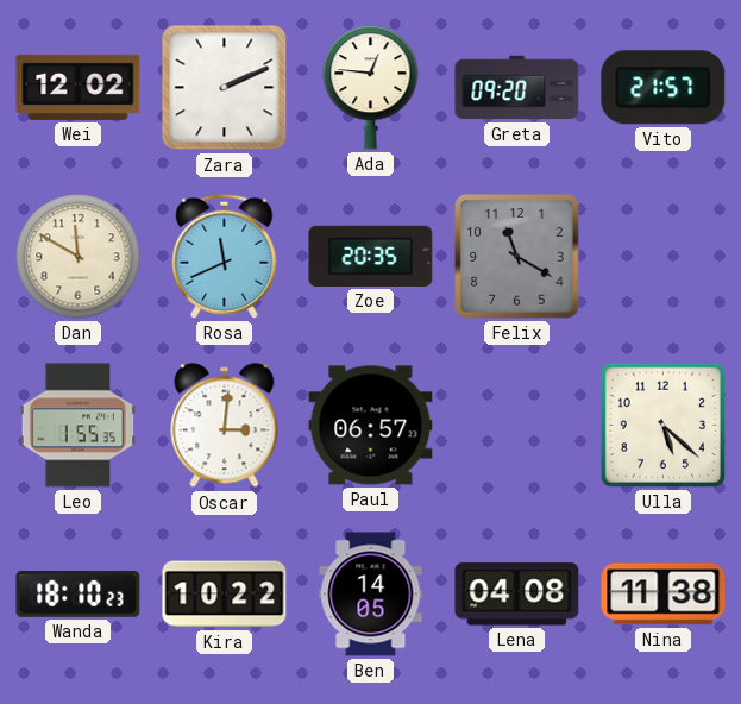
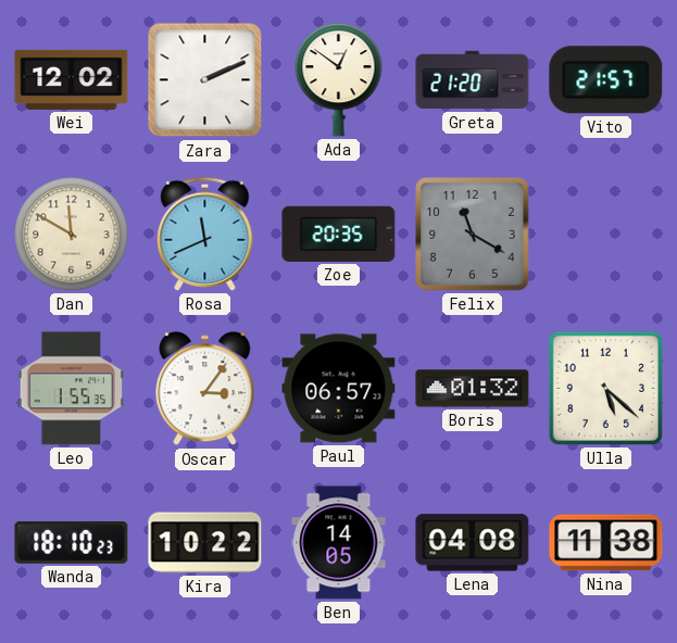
Ada: 12:46 -> 12:51 (339, 80)
Greta: 09:20 -> 21:20 (473, 80)
Oscar: 3:01 -> 3:06 (205, 389)
Boris: none -> 01:32 (473, 389)
